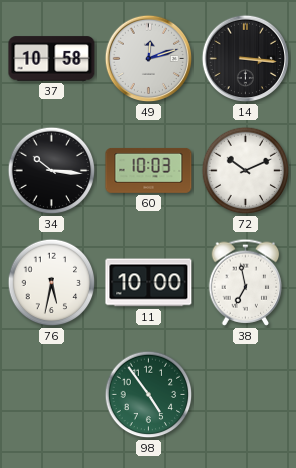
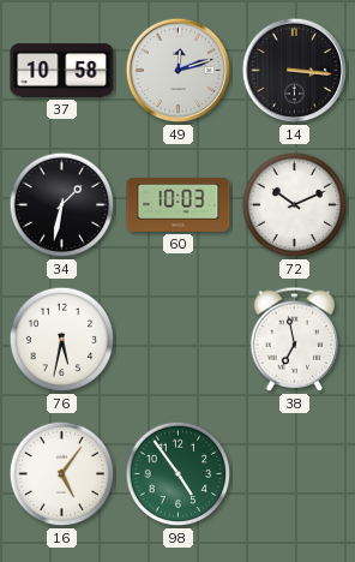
34: 10:16 -> 1:32 (62, 205)
11: 10:00 -> none (149, 283)
16: none -> 5:06 (62, 474)
